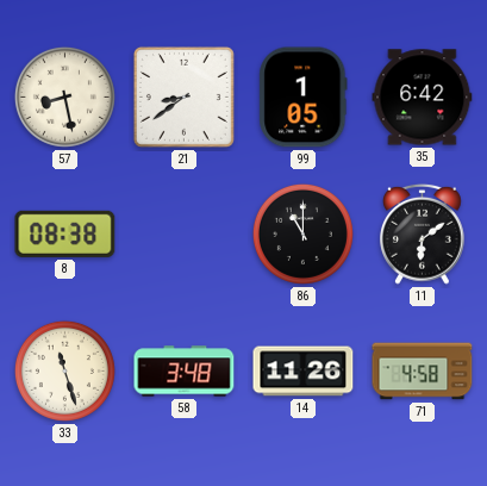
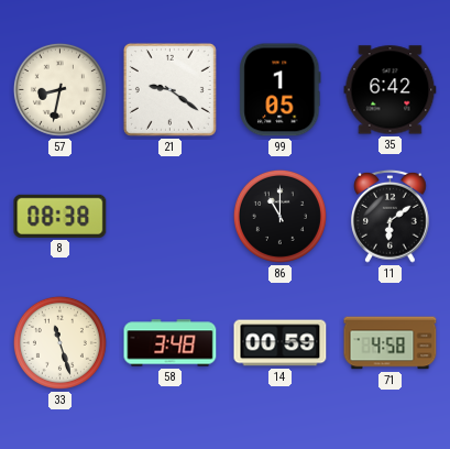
57: 8:28 -> 8:32 (59, 89)
21: 8:39 -> 9:21 (169, 89)
14: 11:26 -> 00:59 (281, 343)
